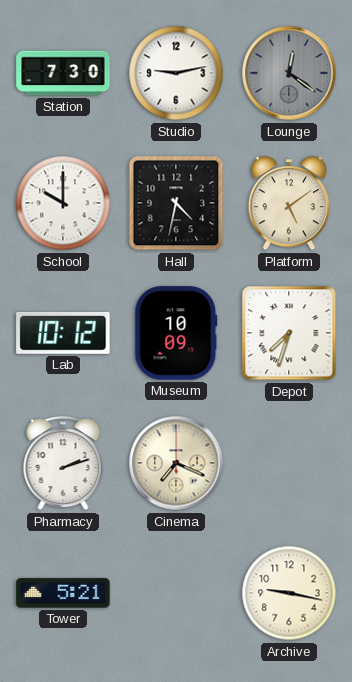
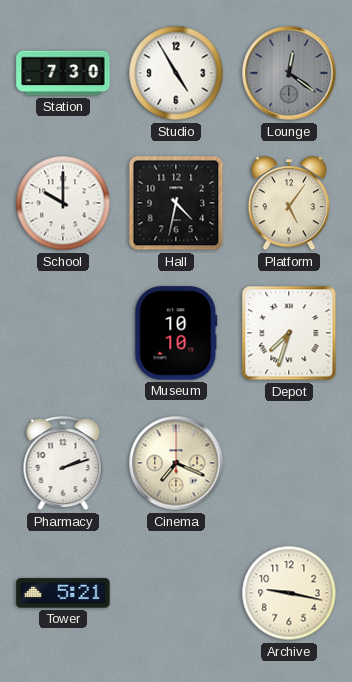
Studio: 9:13 -> 4:55 (176, 73)
Platform: 5:09 -> 5:06 (289, 204)
Lab: 10:12 -> none (63, 333)
Museum: 10:09 -> 10:10 (176, 333)
